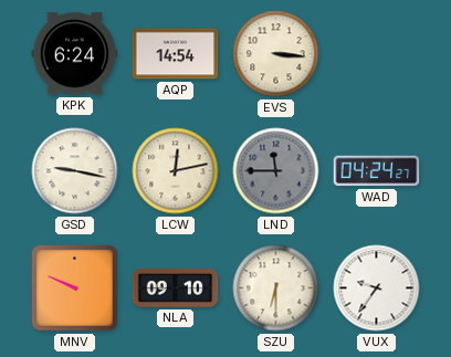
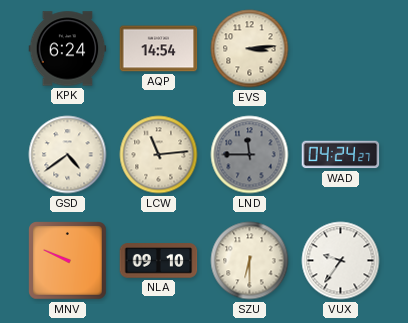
EVS: 3:16 -> 3:14 (250, 49)
GSD: 9:17 -> 4:39 (68, 155)
LCW: 12:13 -> 11:14 (159, 155)
